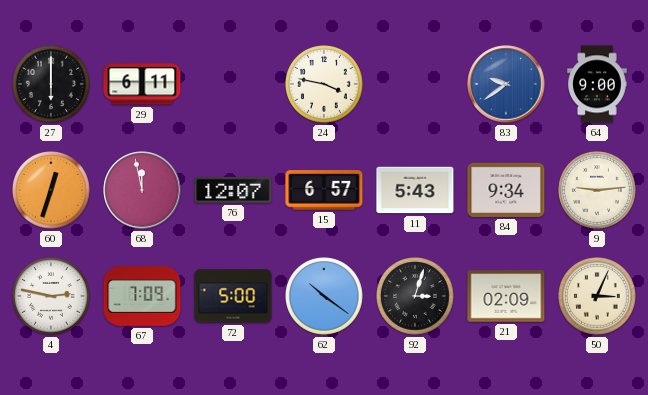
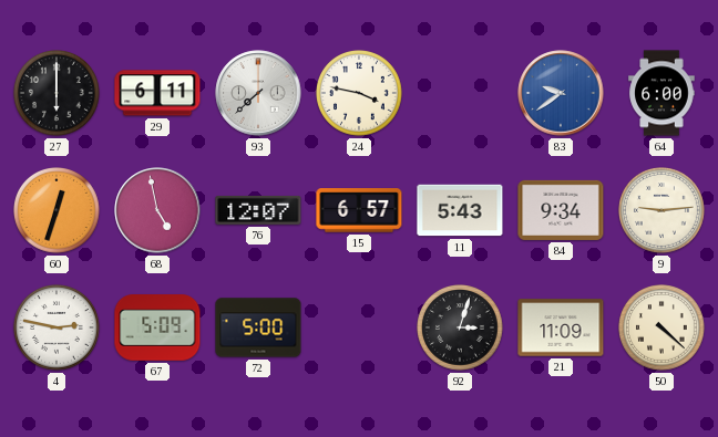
93: none -> 7:38 (258, 93)
64: 9:00 -> 6:00 (661, 93)
68: 11:58 -> 4:58 (157, 210)
67: 7:09 -> 5:09 (157, 327)
62: 10:21 -> none (325, 297)
21: 02:09 -> 11:09 (561, 327)
50: 3:04 -> 4:22 (663, 329)
